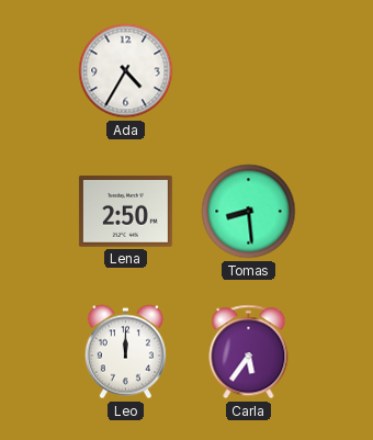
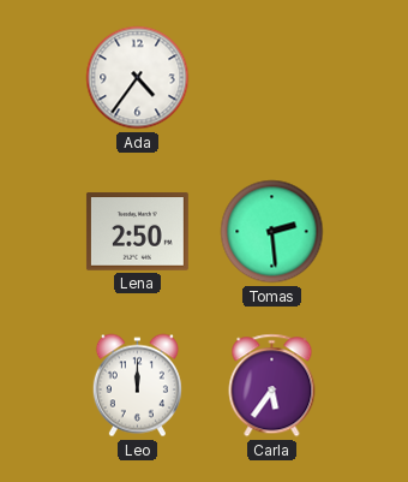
Ada: 4:35 -> 4:36 (138, 78)
Tomas: 8:29 -> 2:29 (272, 232)
